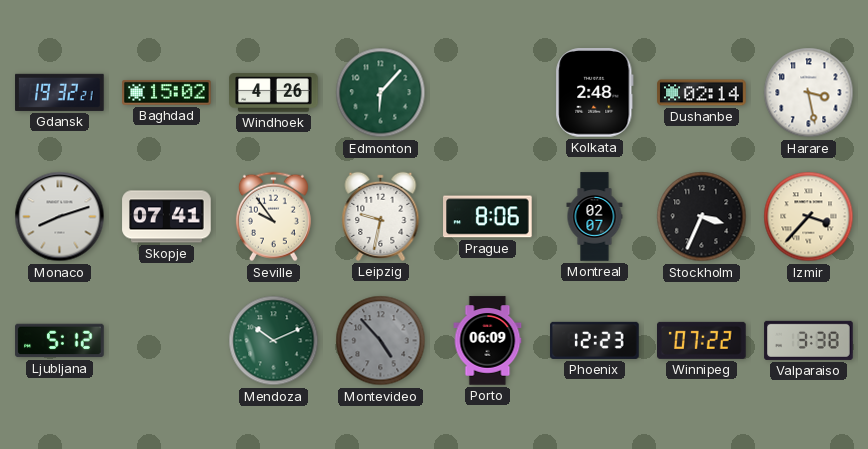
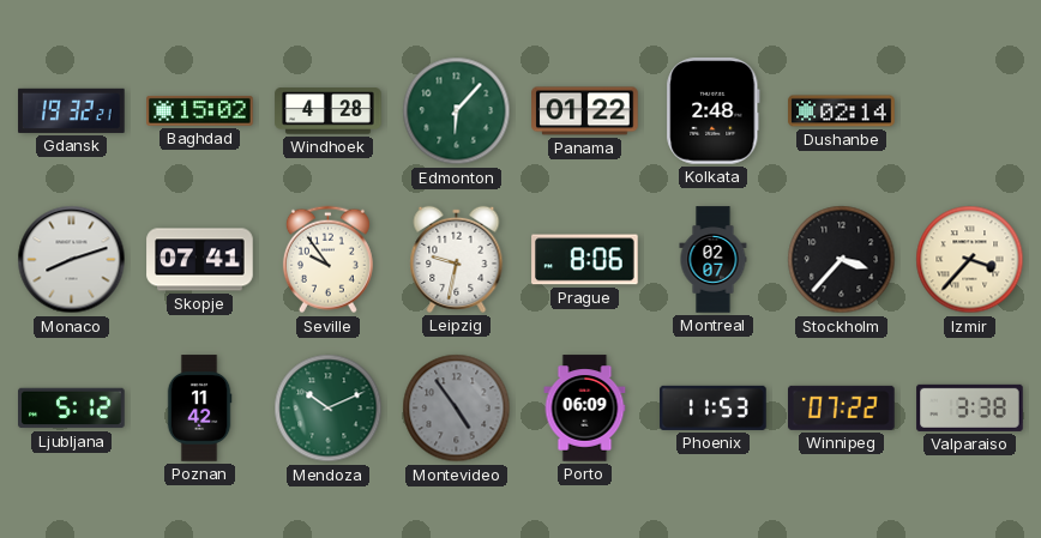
Windhoek: 4:26 -> 4:28 (329, 111)
Panama: none -> 01:22 (585, 111)
Harare: 3:28 -> none (809, 93)
Stockholm: 3:34 -> 3:37 (842, 260)
Poznan: none -> 11:42 (199, 409)
Montevideo: 4:53 -> 4:54 (457, 409)
Phoenix: 12:23 -> 11:53 (714, 407)
